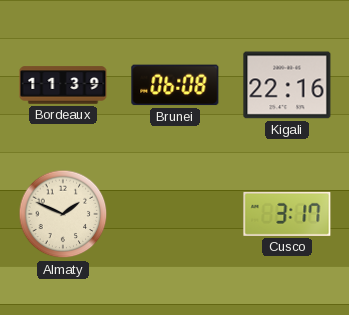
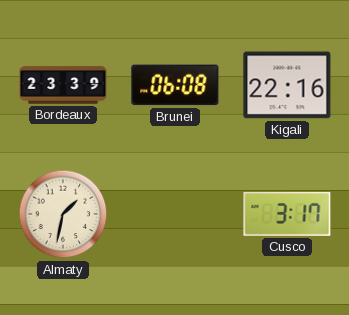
Bordeaux: 11:39 -> 23:39 (63, 85)
Almaty: 1:49 -> 1:32 (63, 214)
